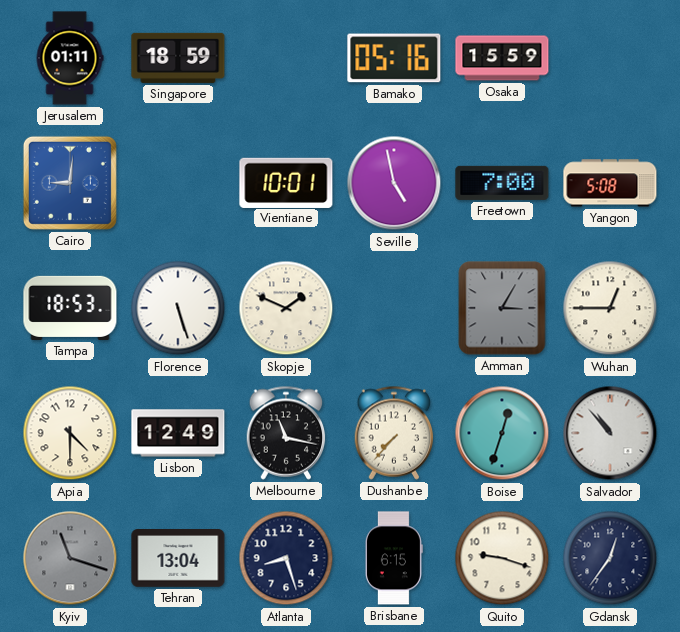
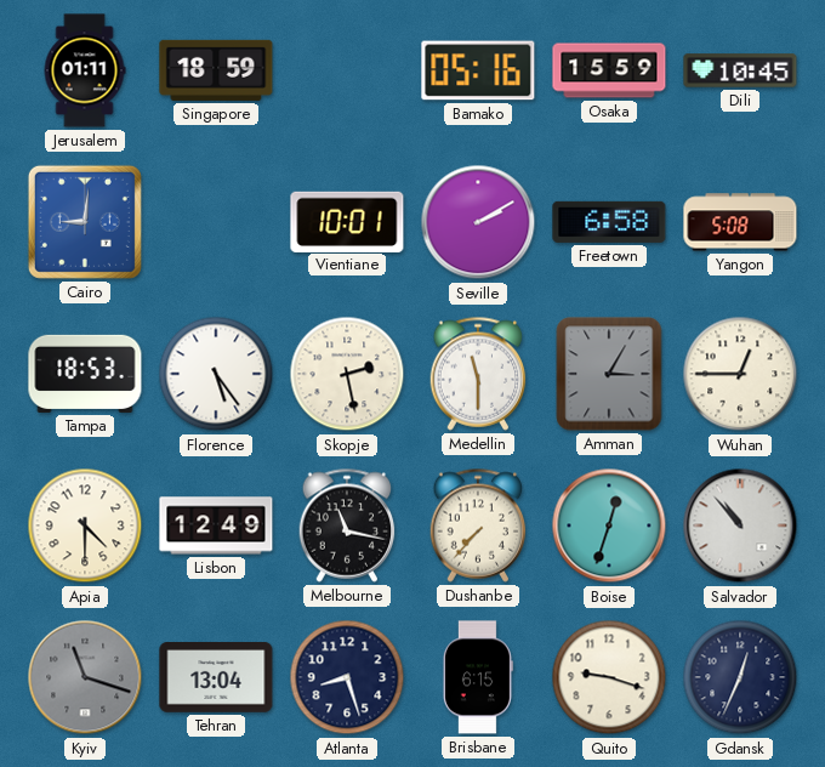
Dili: none -> 10:45 (740, 70)
Seville: 4:58 -> 2:10 (478, 222)
Freetown: 7:00 -> 6:58 (609, 222)
Florence: 5:27 -> 5:24 (216, 374)
Skopje: 1:49 -> 2:28 (347, 374)
Medellin: none -> 11:30 (478, 374)
Gdansk: 12:36 -> 12:34 (740, 677)
